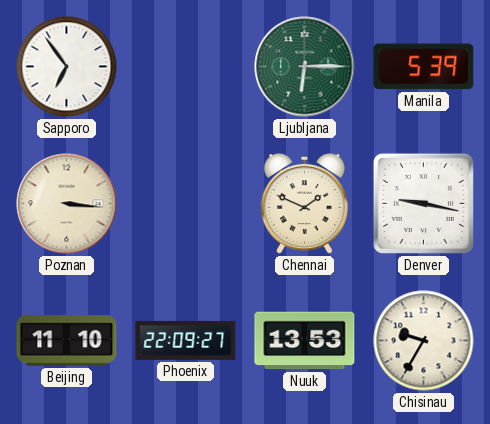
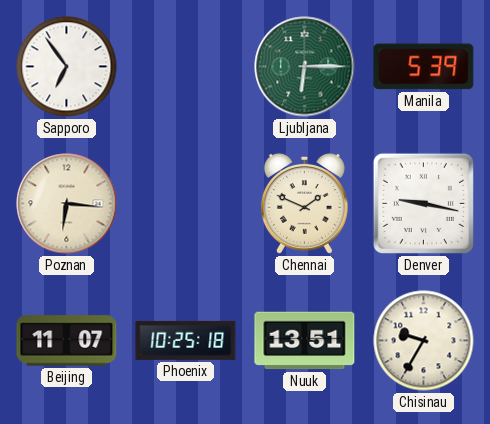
Poznan: 3:16 -> 6:16 (67, 204)
Beijing: 11:10 -> 11:07 (67, 341)
Phoenix: 22:09 -> 10:25 (186, 340)
Nuuk: 13:53 -> 13:51 (305, 341)
